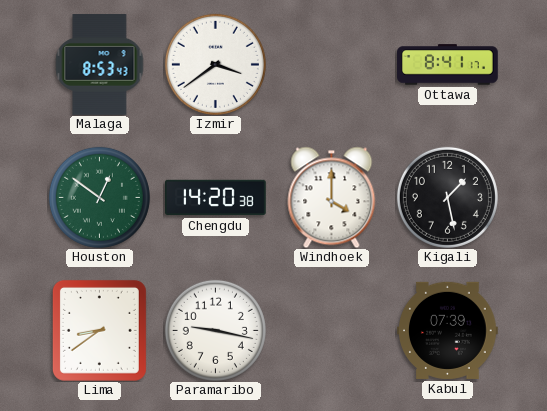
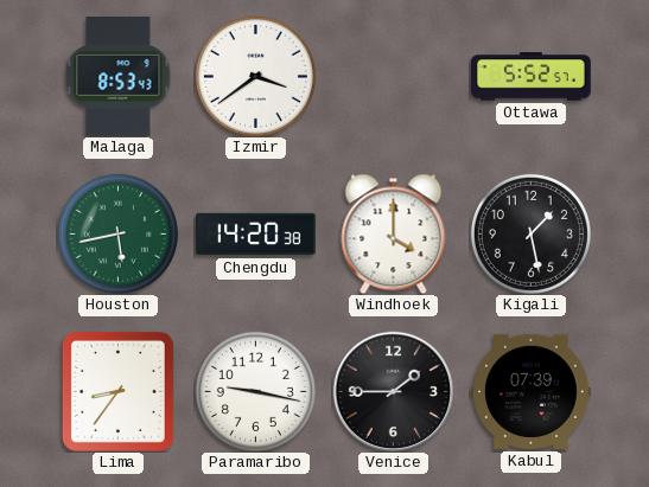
Ottawa: 8:41 -> 5:52 (532, 77)
Houston: 12:51 -> 5:43 (117, 233)
Lima: 8:39 -> 8:36 (117, 391)
Venice: none -> 1:45 (393, 391)
